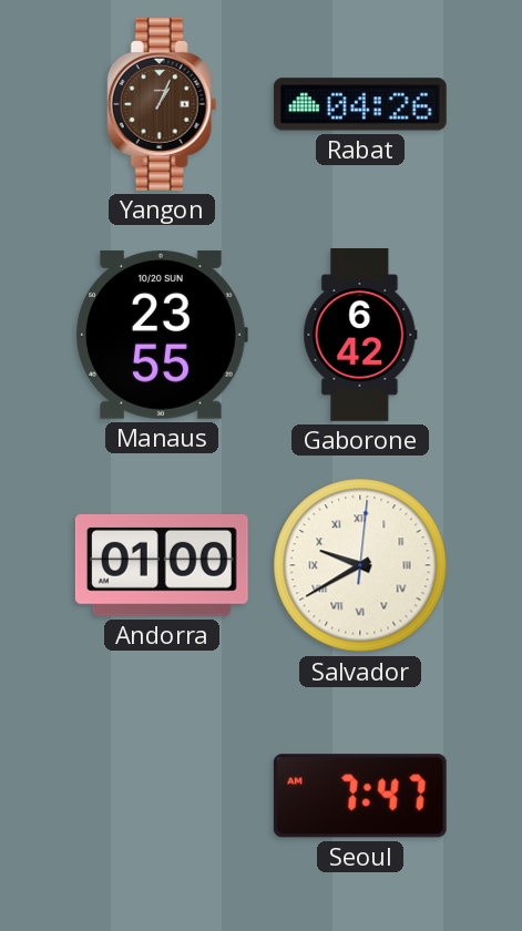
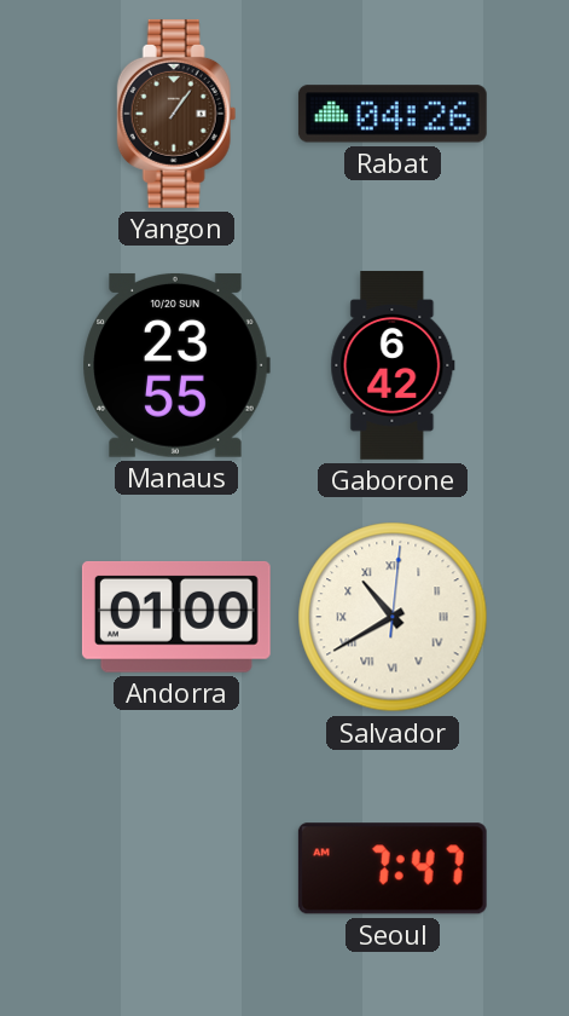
Yangon: 1:04 -> 1:06 (176, 114)
Salvador: 9:40 -> 10:40 (393, 617)
